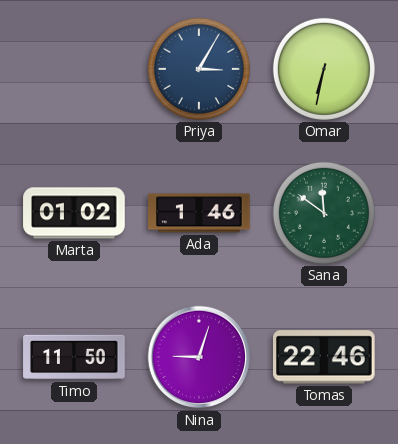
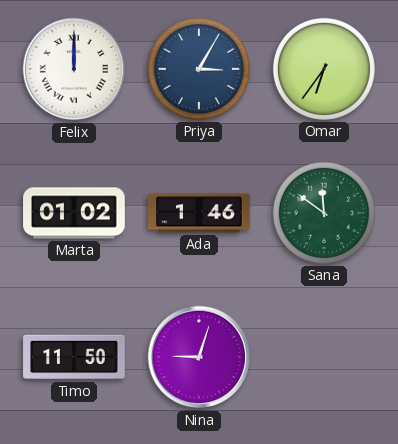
Felix: none -> 12:00 (74, 69)
Omar: 6:32 -> 6:36 (324, 69)
Tomas: 22:46 -> none (325, 357)
